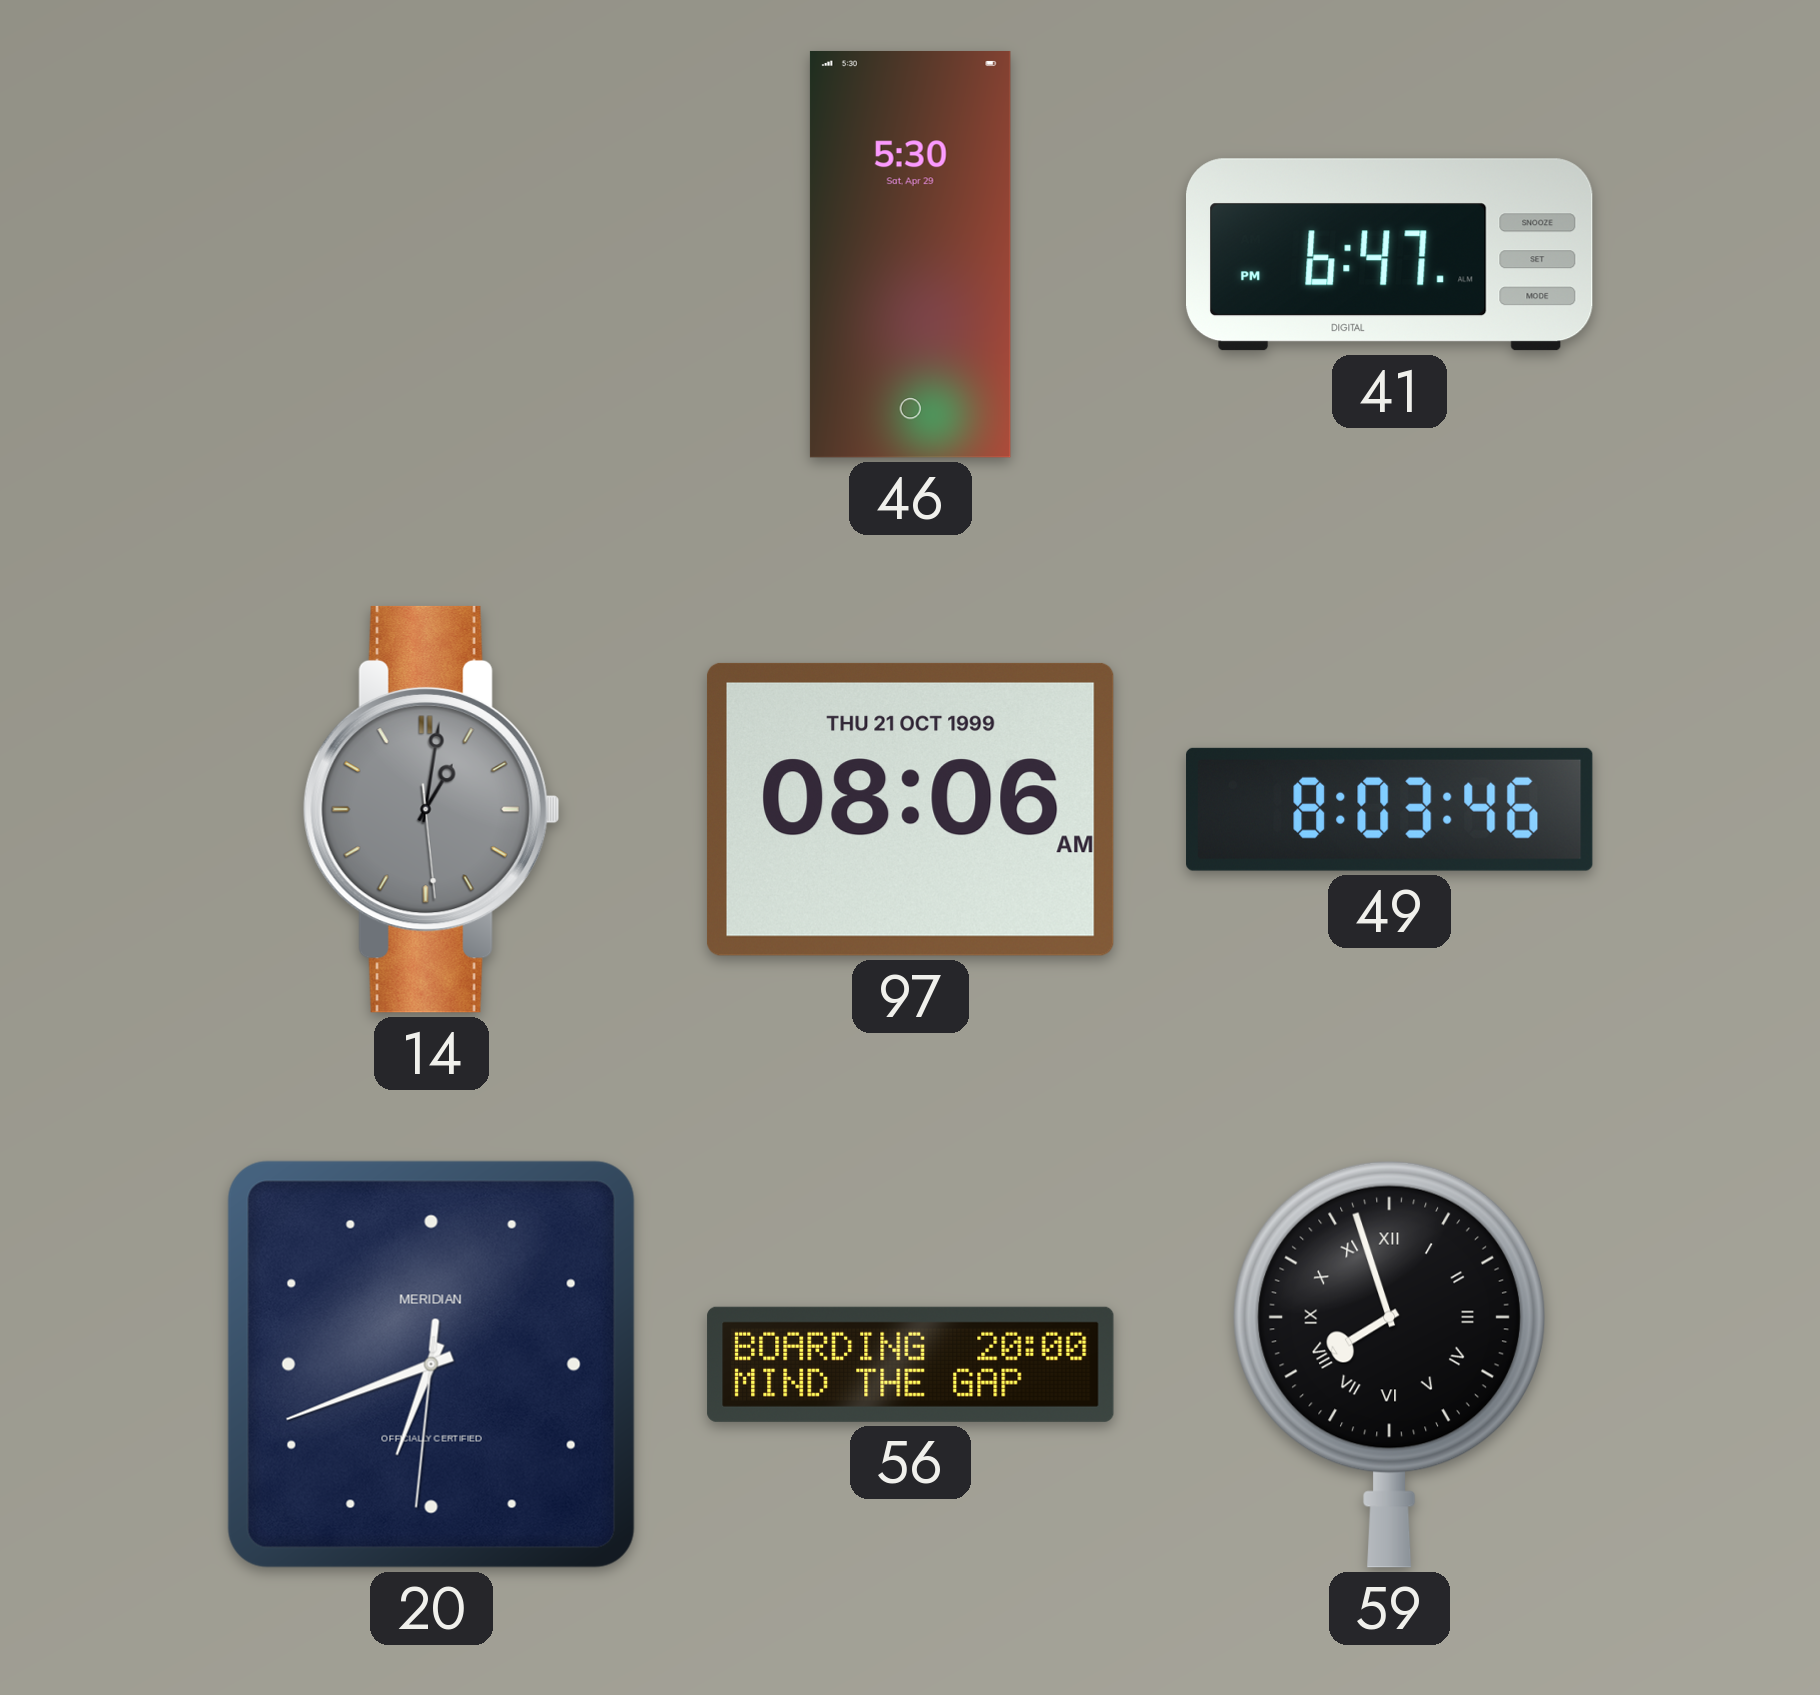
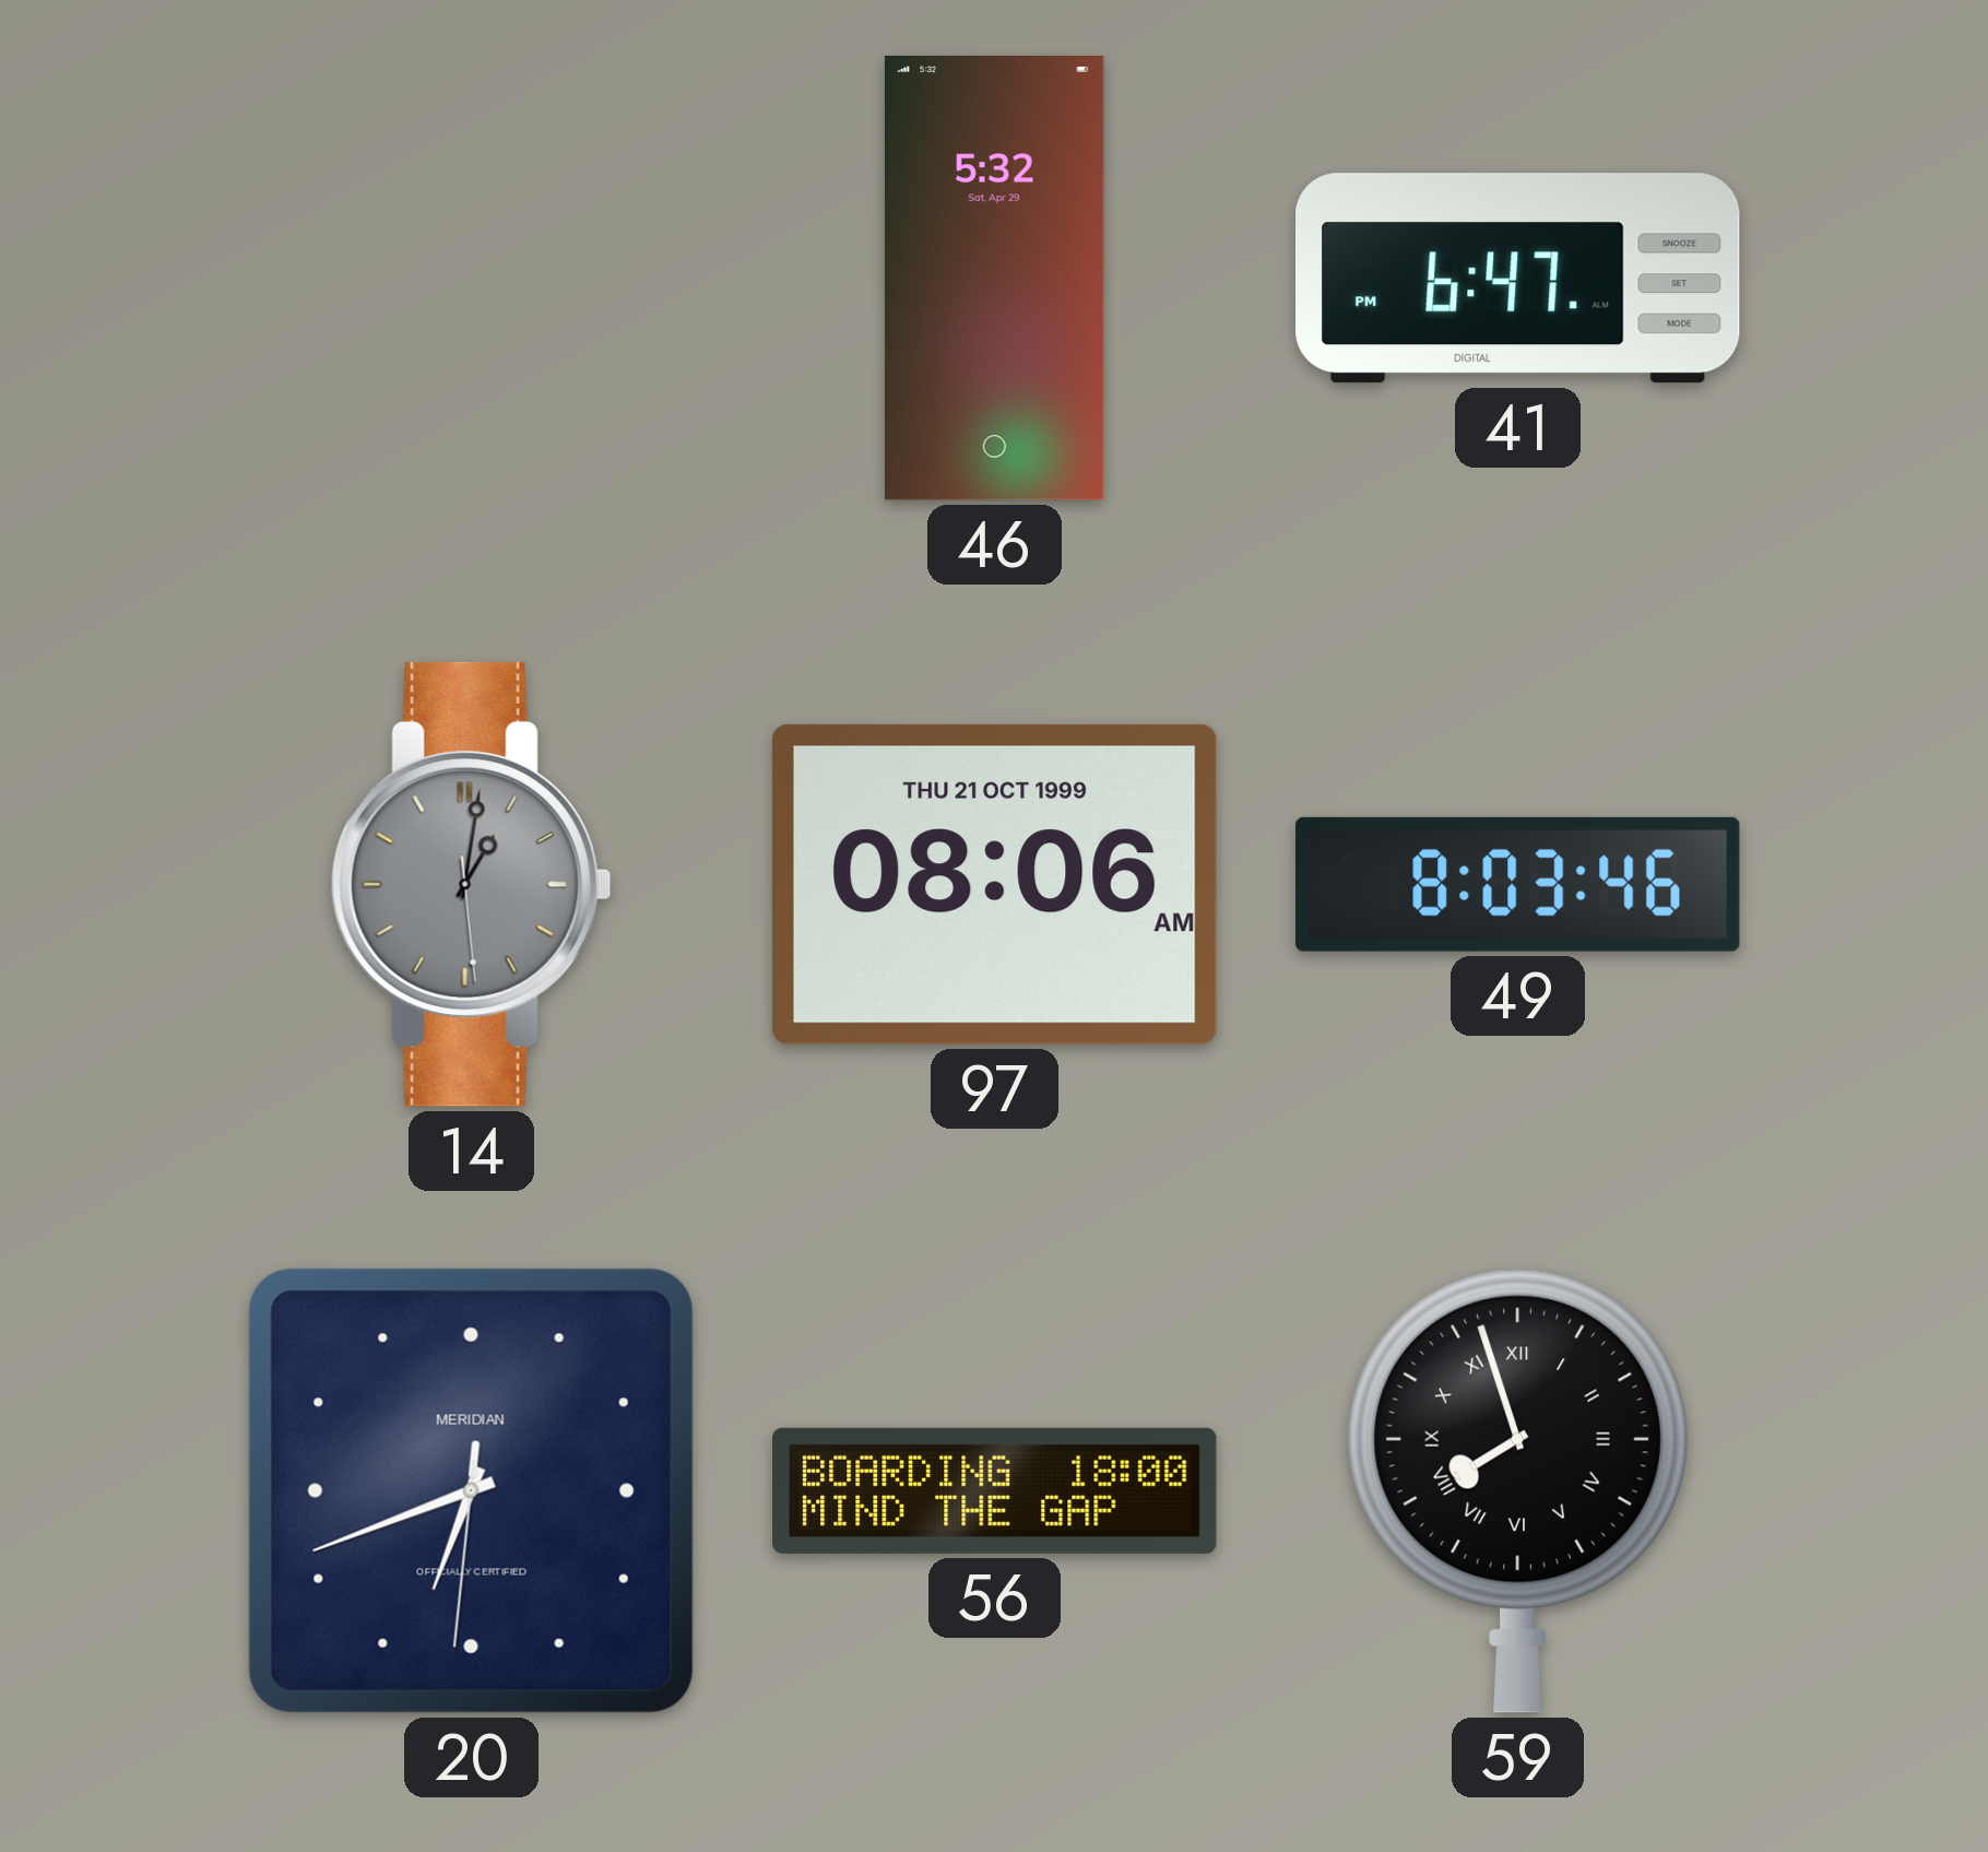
46: 5:30 -> 5:32 (994, 278)
56: 20:00 -> 18:00 (995, 1490)
